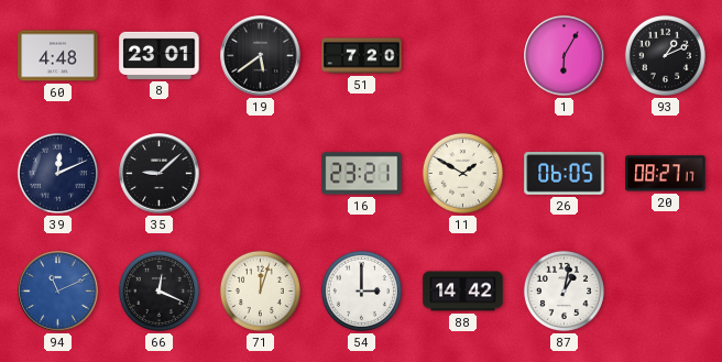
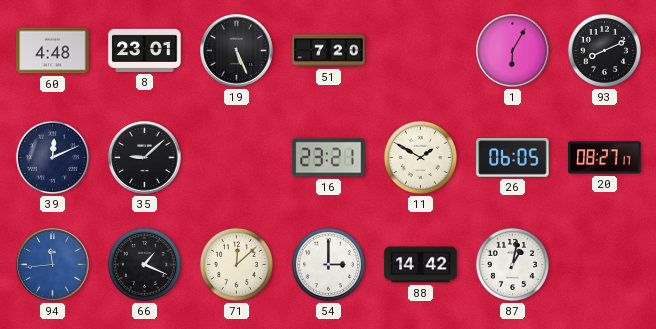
19: 5:39 -> 5:26 (237, 51)
93: 1:11 -> 8:11 (604, 50)
94: 11:11 -> 11:44 (53, 265)
66: 12:19 -> 1:19 (144, 264)
71: 12:03 -> 12:08 (236, 264)
